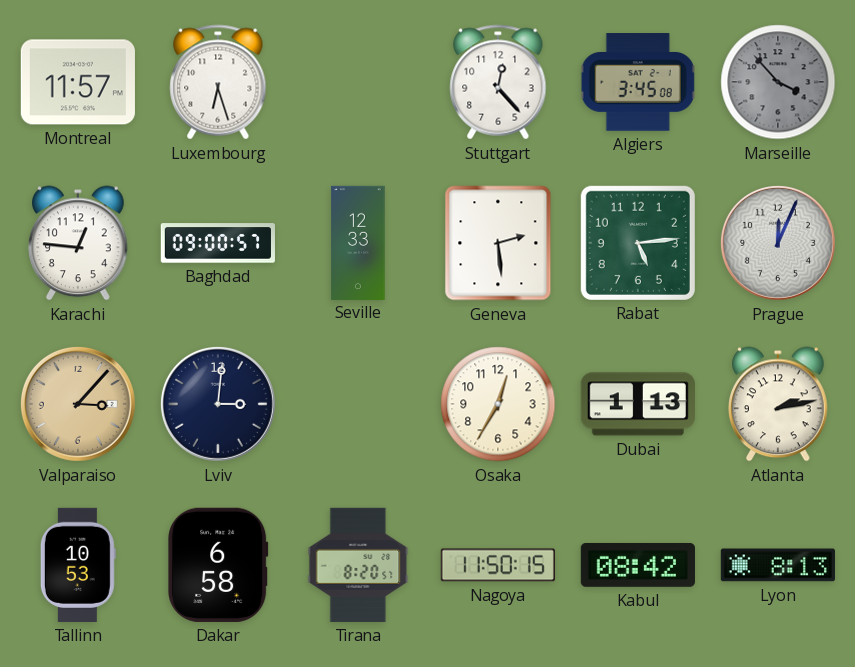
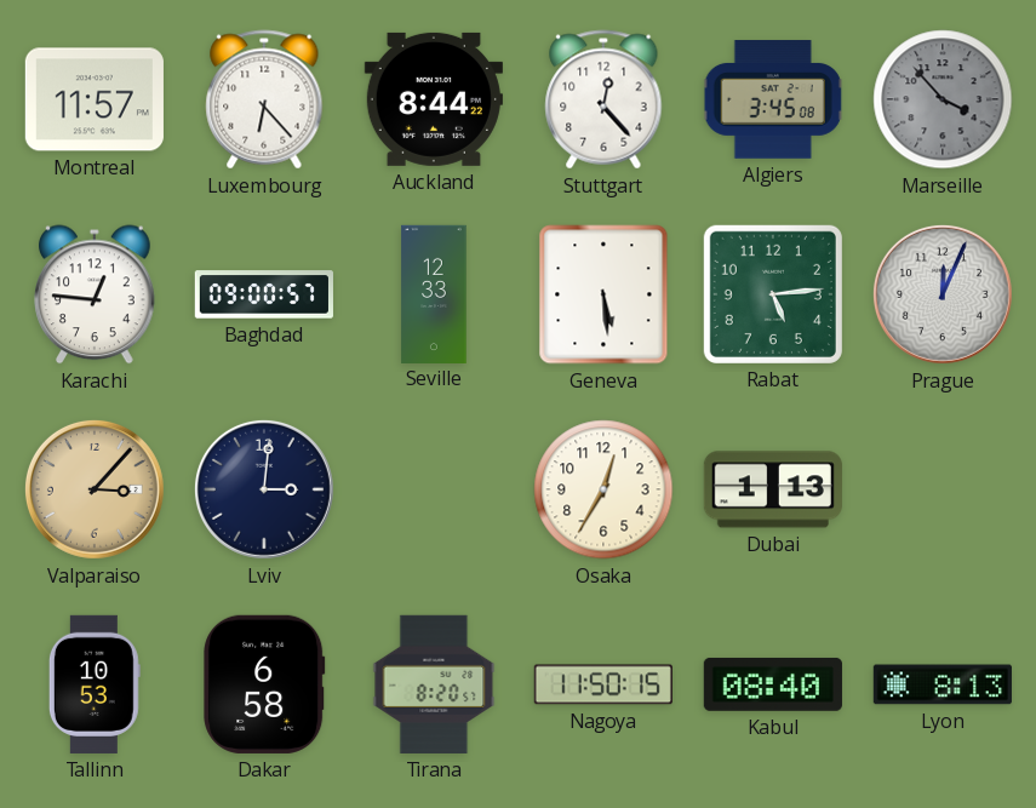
Luxembourg: 6:27 -> 6:23 (264, 99)
Auckland: none -> 8:44 (434, 99)
Geneva: 2:29 -> 5:29 (603, 294)
Atlanta: 2:13 -> none (778, 404)
Kabul: 08:42 -> 08:40 (773, 684)
